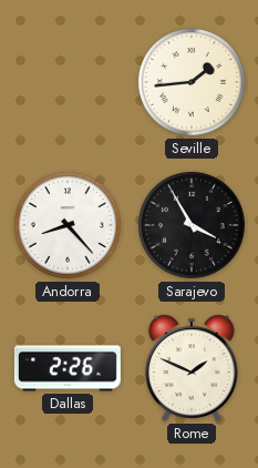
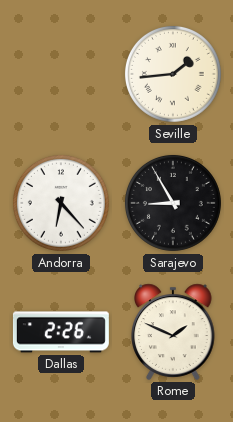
Andorra: 8:23 -> 6:23 (61, 203)
Sarajevo: 3:55 -> 8:55 (173, 203)
